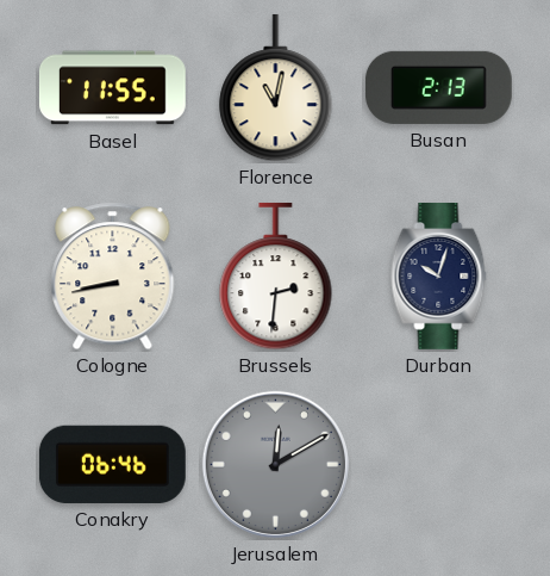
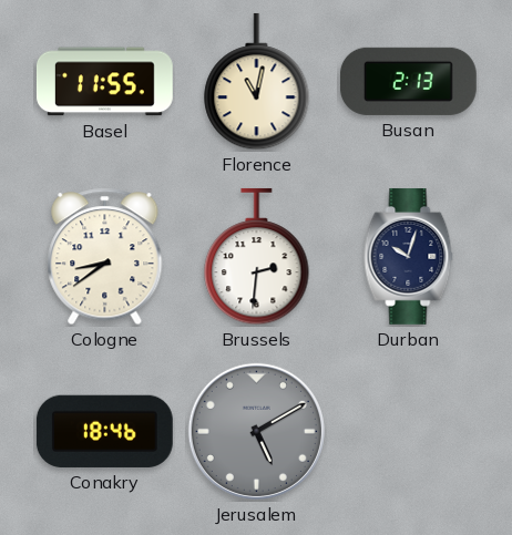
Cologne: 8:43 -> 8:39 (105, 257)
Conakry: 06:46 -> 18:46 (104, 431)
Jerusalem: 12:10 -> 5:10 (256, 431)
